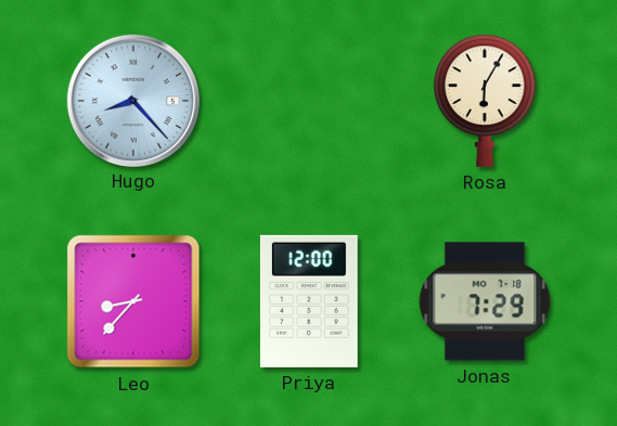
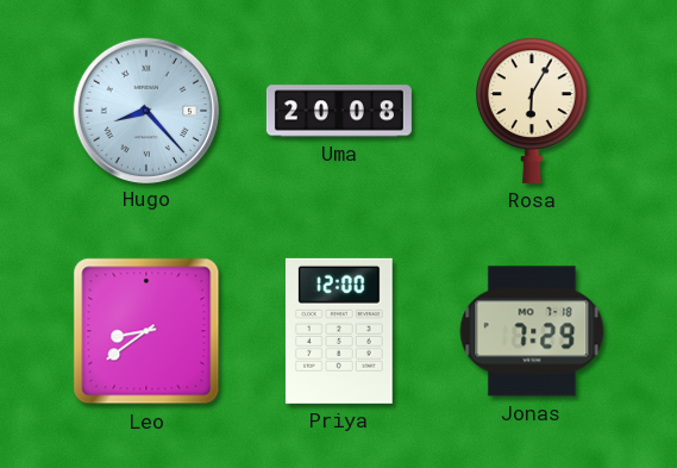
Uma: none -> 20:08 (339, 111)
Leo: 8:37 -> 8:39 (146, 331)
